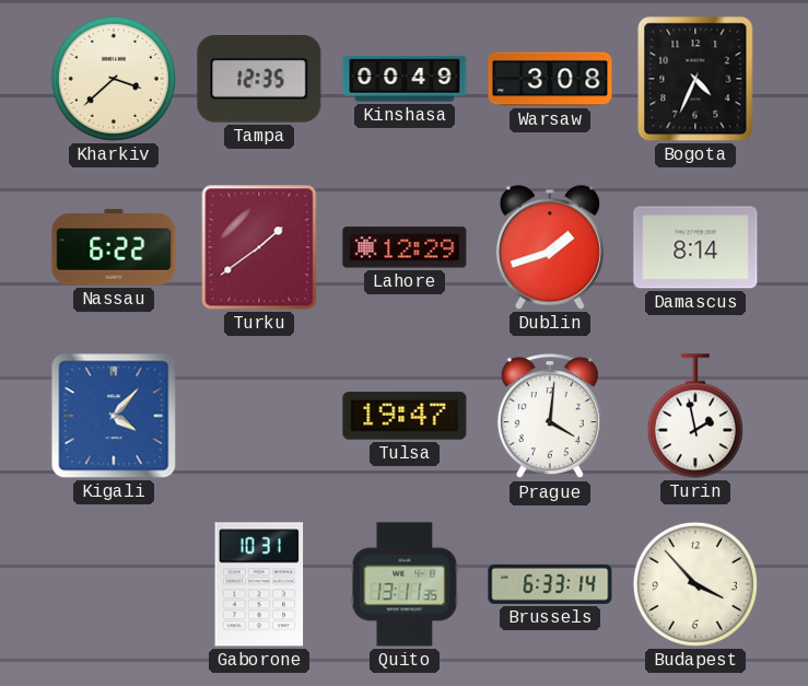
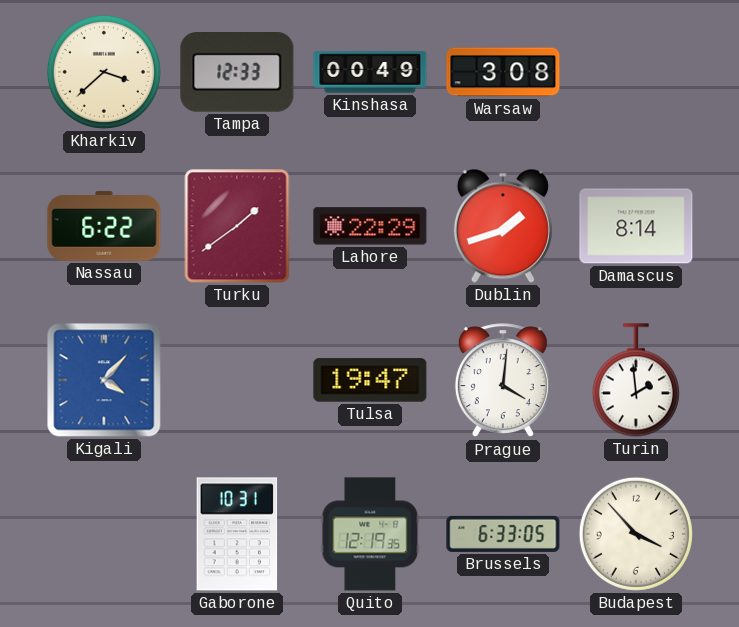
Tampa: 12:35 -> 12:33 (237, 73)
Bogota: 4:34 -> none (695, 79)
Lahore: 12:29 -> 22:29 (370, 226)
Turin: 1:58 -> 1:59 (636, 380)
Quito: 13:11 -> 12:19 (370, 534)
Brussels: 6:33:14 -> 6:33:05 (503, 534)
